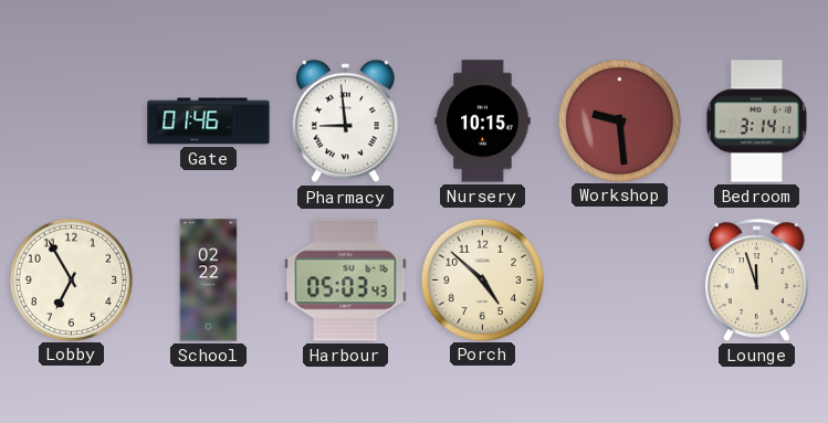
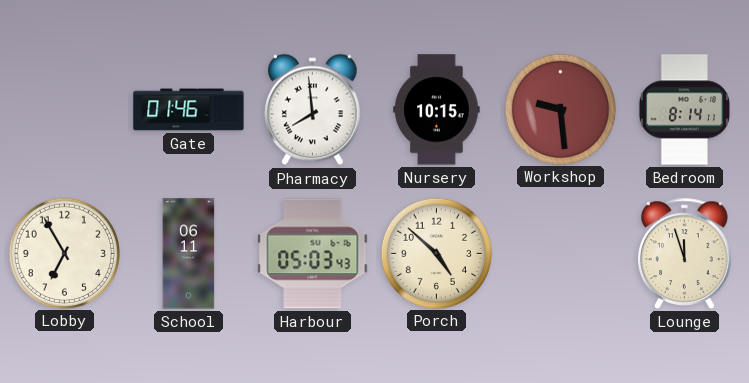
Pharmacy: 8:59 -> 7:59 (313, 110)
Bedroom: 3:14 -> 8:14 (684, 110)
School: 02:22 -> 06:11 (189, 254)
